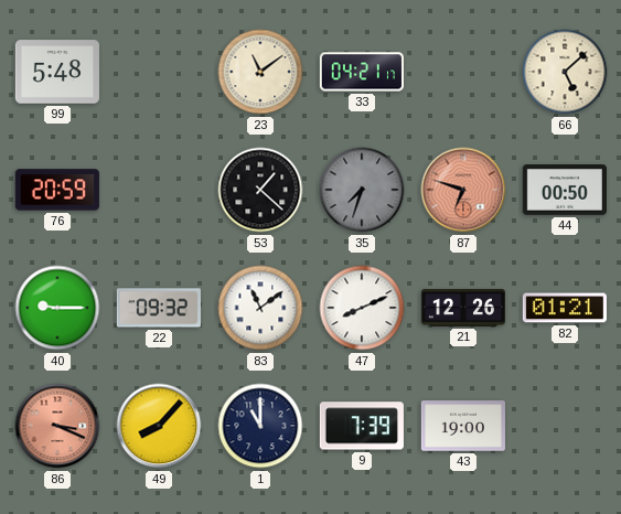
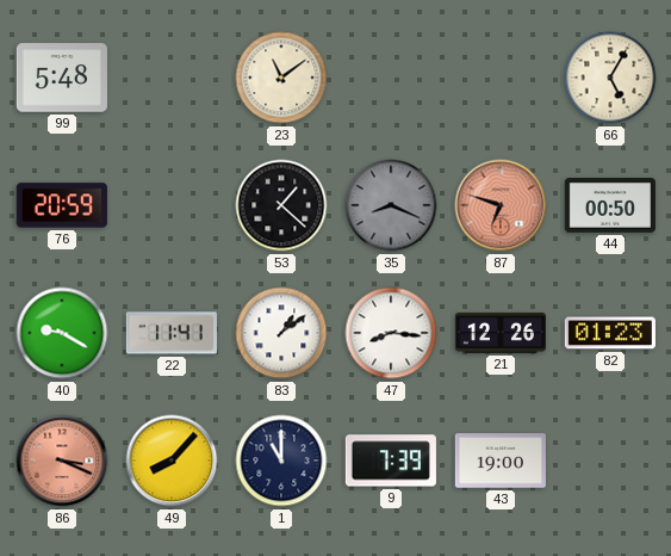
33: 04:21 -> none (362, 72)
66: 5:08 -> 5:05 (610, 78)
35: 7:33 -> 8:19 (391, 205)
40: 9:15 -> 9:20 (62, 333)
22: 09:32 -> 11:41 (172, 333)
83: 11:09 -> 1:09 (281, 333)
47: 8:11 -> 8:16 (391, 333)
82: 01:21 -> 01:23 (610, 333)
